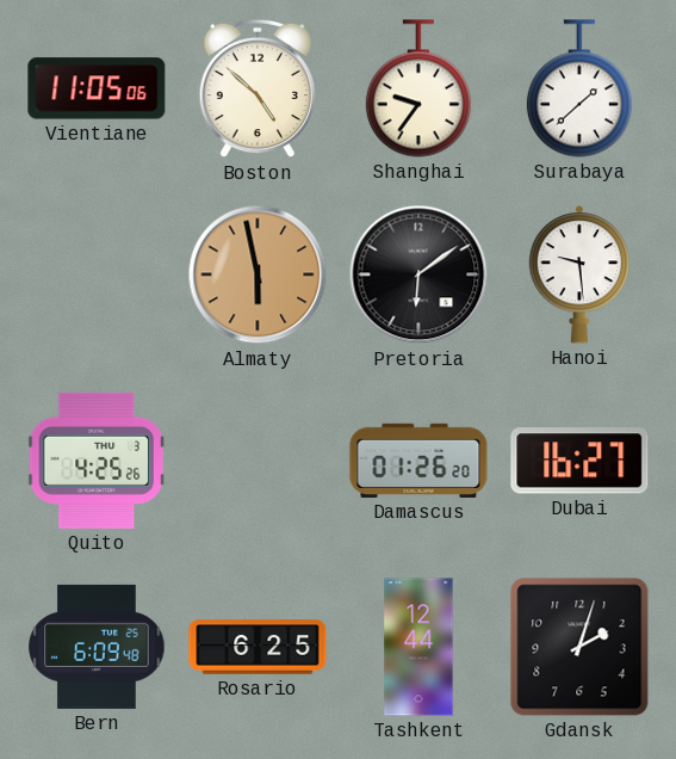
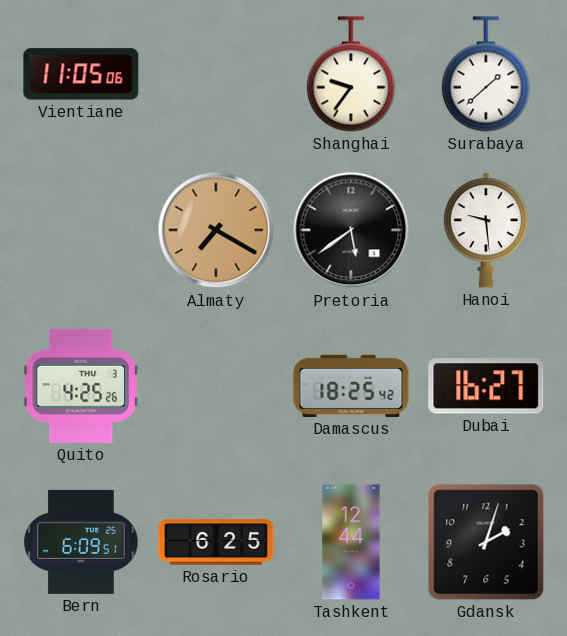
Boston: 4:52 -> none (256, 88)
Almaty: 5:58 -> 7:20 (216, 230)
Pretoria: 6:09 -> 5:39 (351, 230)
Damascus: 01:26 -> 18:25 (351, 386)
Bern: 6:09:48 -> 6:09:51 (81, 542)
